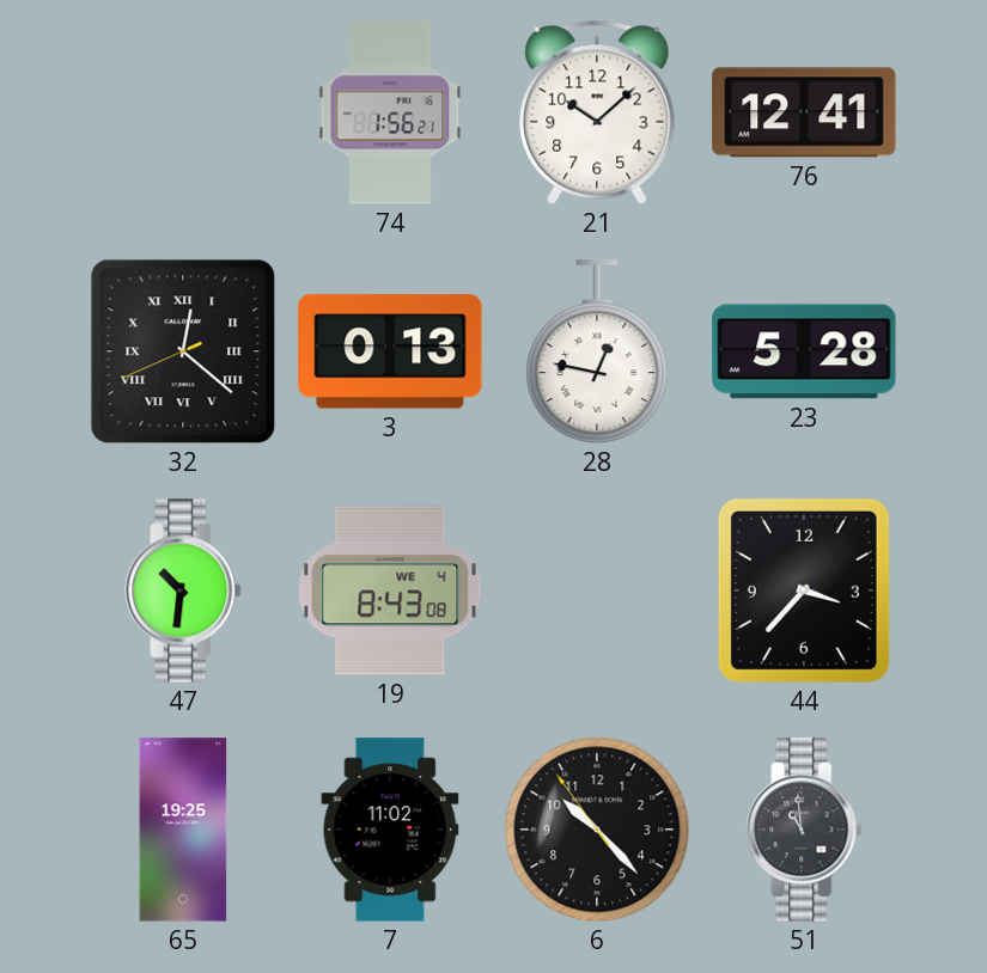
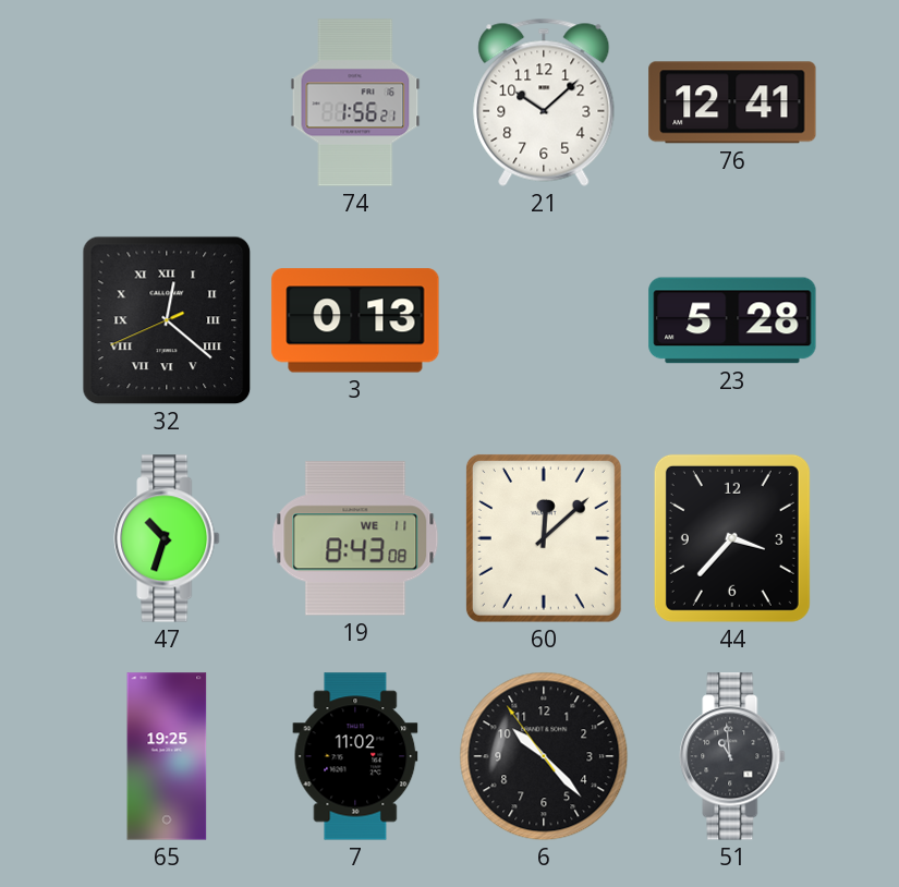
28: 12:47 -> none (597, 353)
47: 10:31 -> 10:33 (167, 538)
19 date: WE 4 -> WE 11 (355, 538)
60: none -> 12:08 (544, 538)
